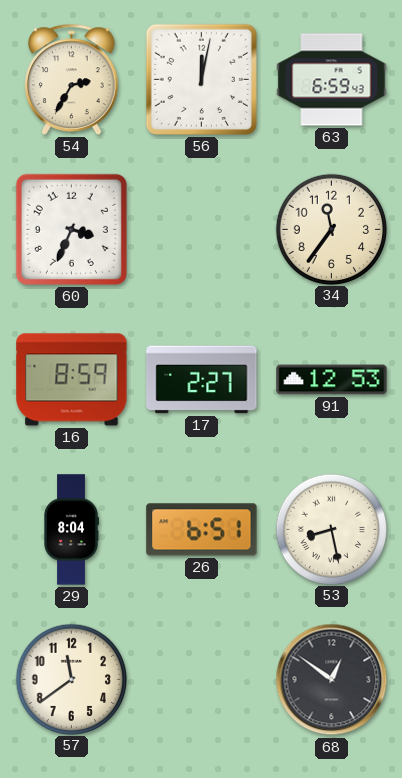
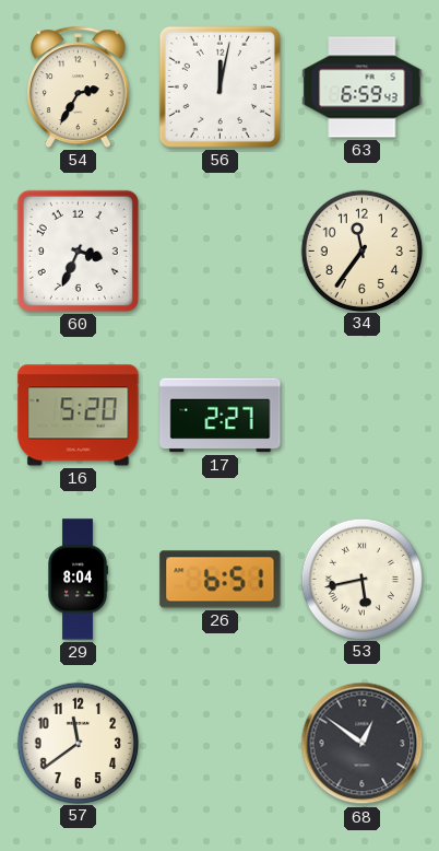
16: 8:59 -> 5:20 (79, 416)
91: 12:53 -> none (332, 380)
53: 8:28 -> 5:43 (361, 579)
